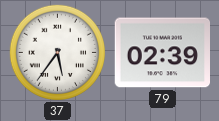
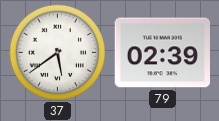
37: 5:36 -> 5:39 (57, 52)
